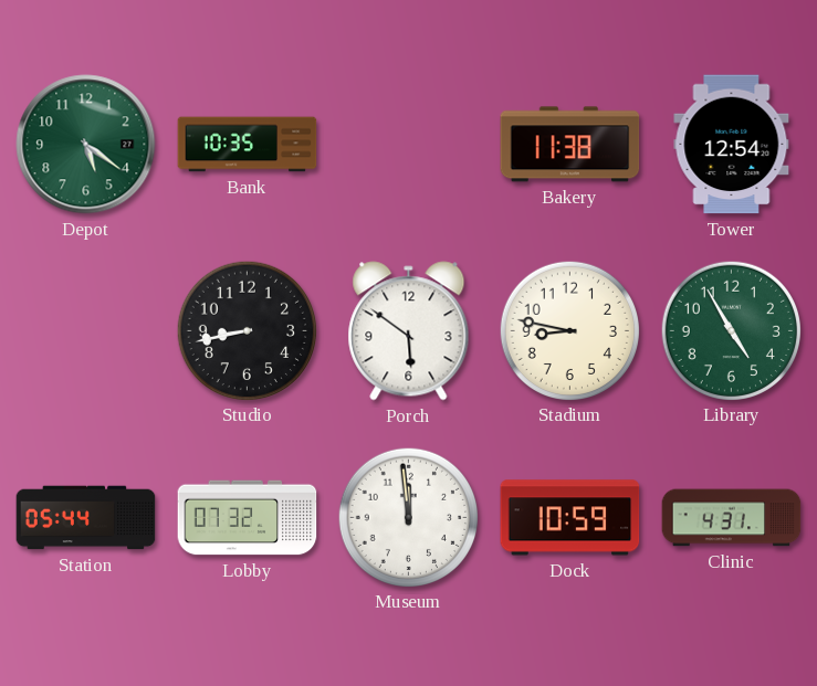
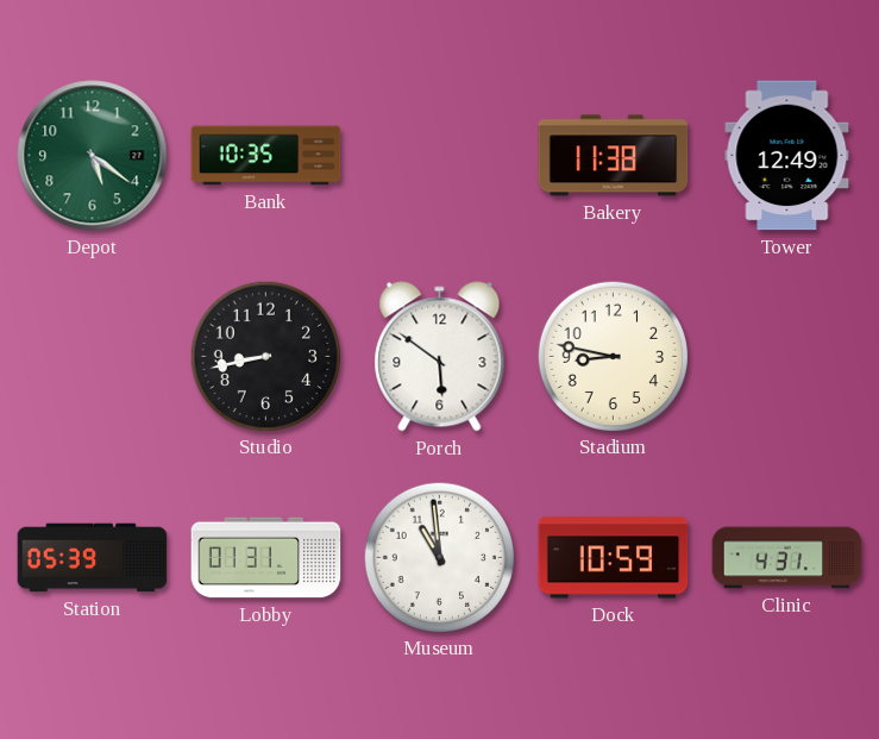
Tower: 12:54 -> 12:49 (787, 156)
Library: 4:55 -> none (731, 330)
Station: 05:44 -> 05:39 (93, 558)
Lobby: 07:32 -> 01:31 (266, 558)
Museum: 11:59 -> 10:59 (439, 557)
